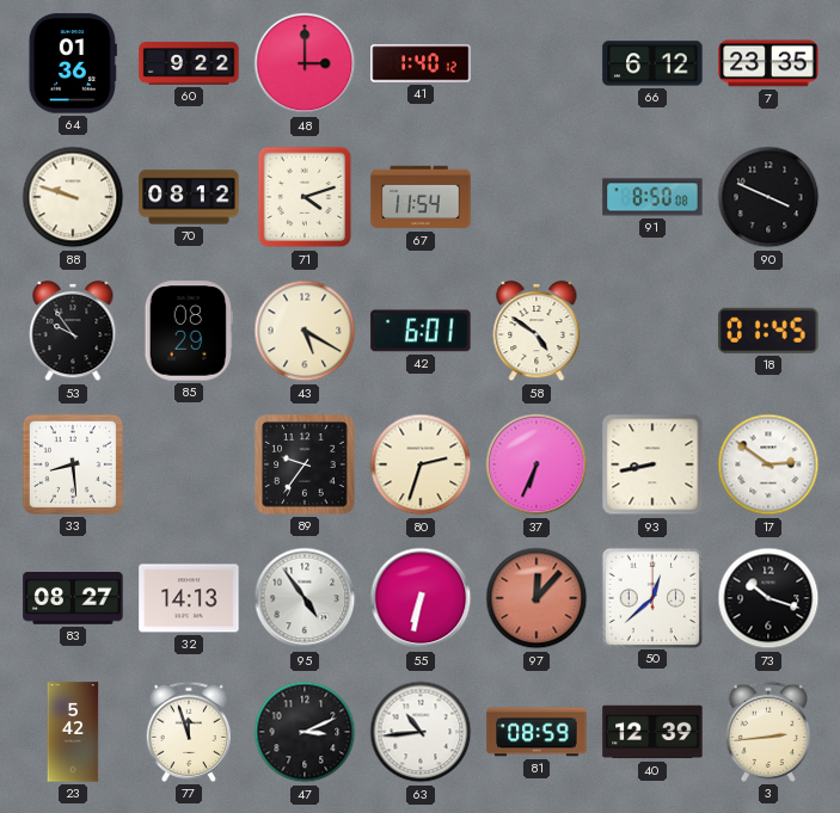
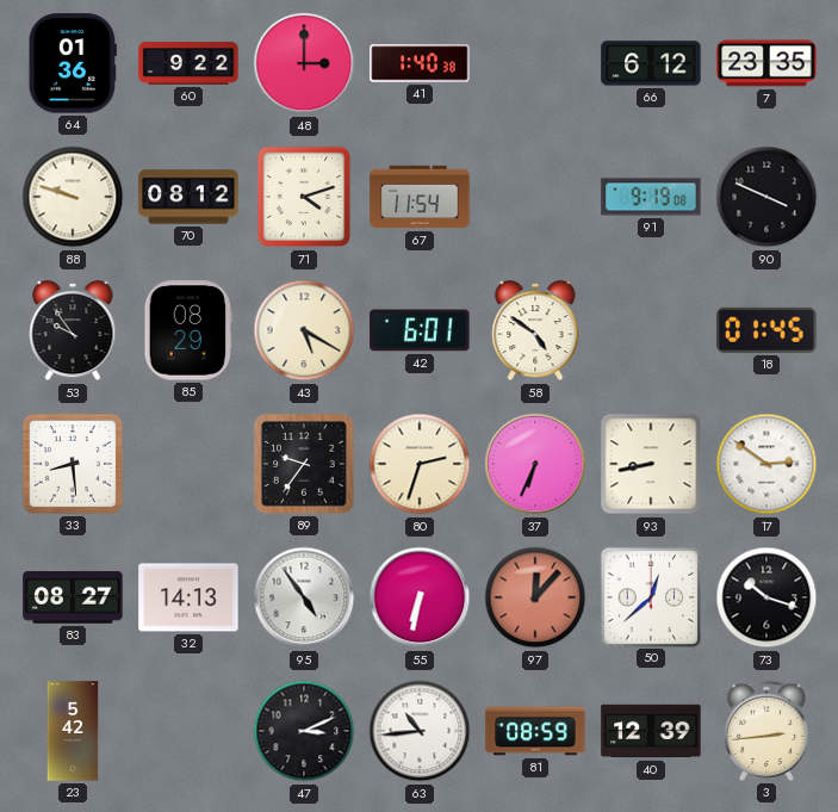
41: 1:40:12 -> 1:40:38 (420, 63)
91: 8:50 -> 9:19 (651, 197)
77: 11:57 -> none (189, 732)
